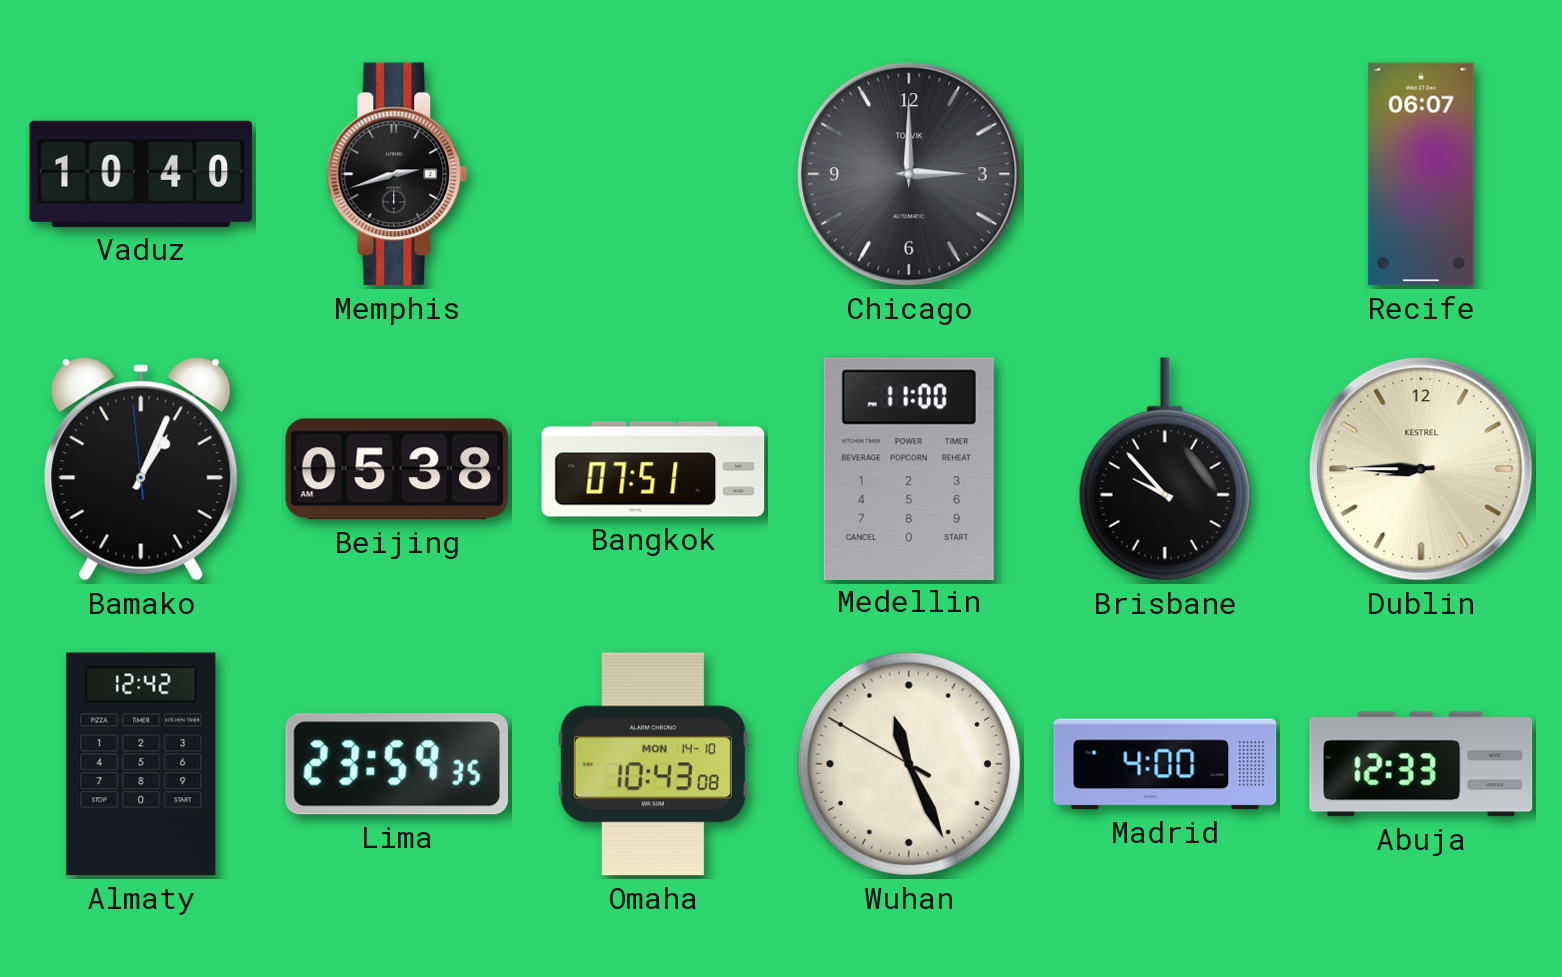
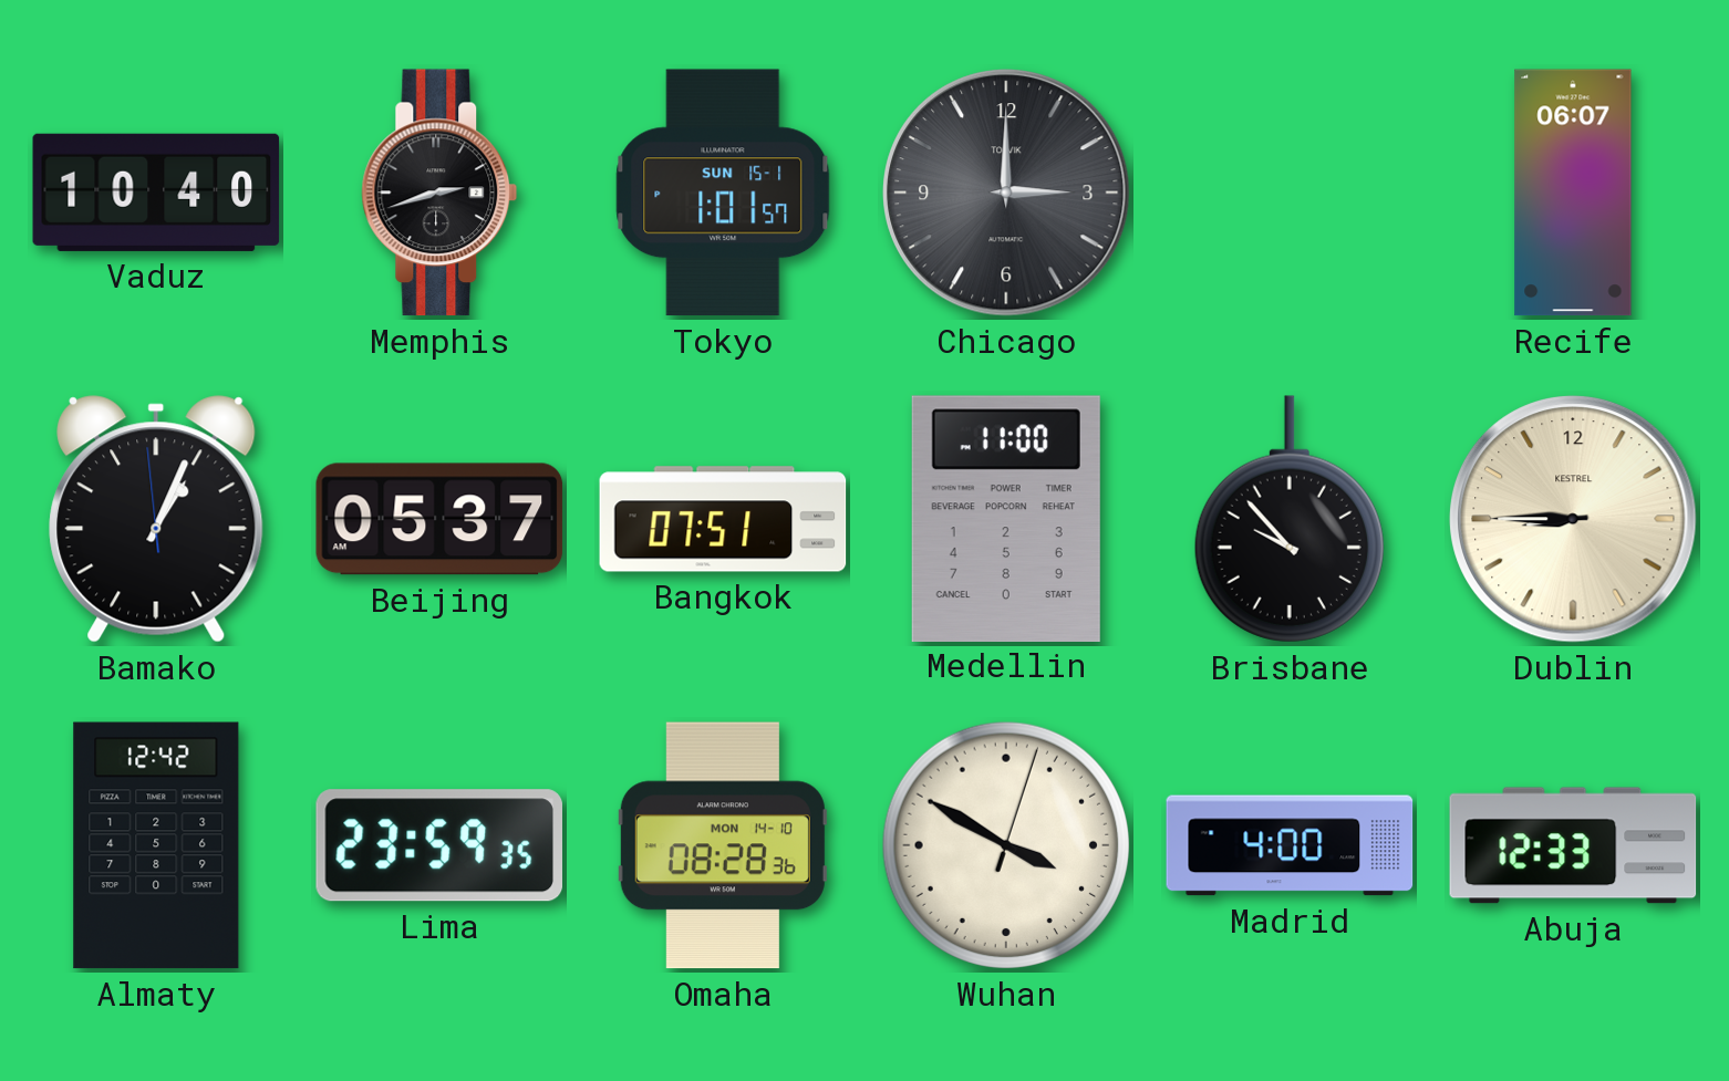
Tokyo: none -> 1:01 (723, 193)
Beijing: 05:38 -> 05:37 (439, 519)
Omaha: 10:43 -> 08:28 (723, 845)
Wuhan: 11:25 -> 3:50 (1006, 845)
